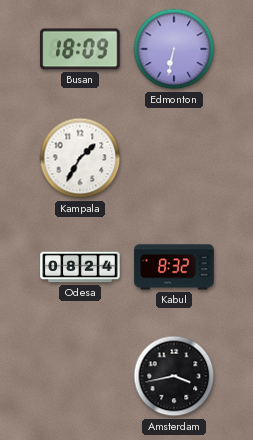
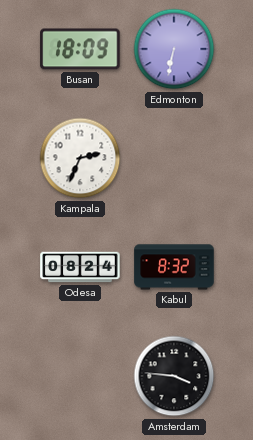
Kampala: 1:35 -> 2:34 (80, 158)
Amsterdam: 3:43 -> 3:46 (174, 376)
